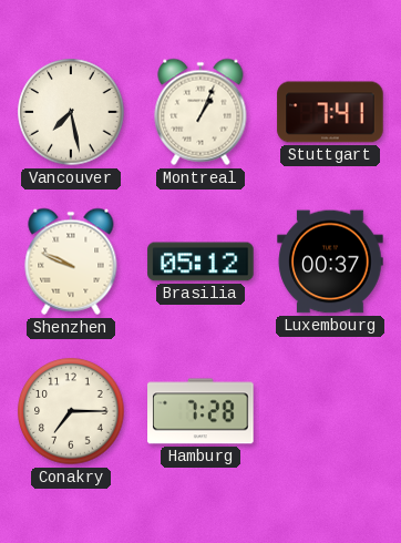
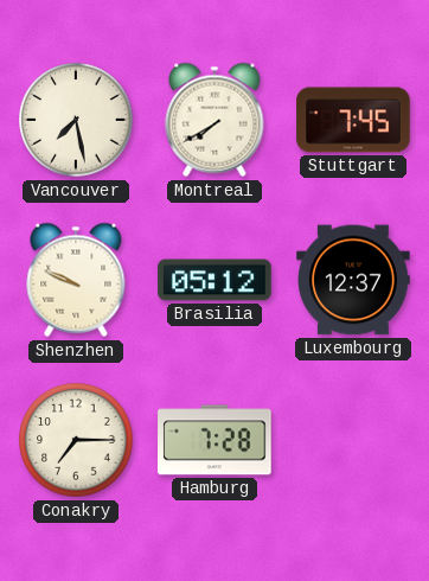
Montreal: 1:04 -> 7:40 (214, 120)
Stuttgart: 7:41 -> 7:45 (353, 120)
Luxembourg: 00:37 -> 12:37 (353, 280)
